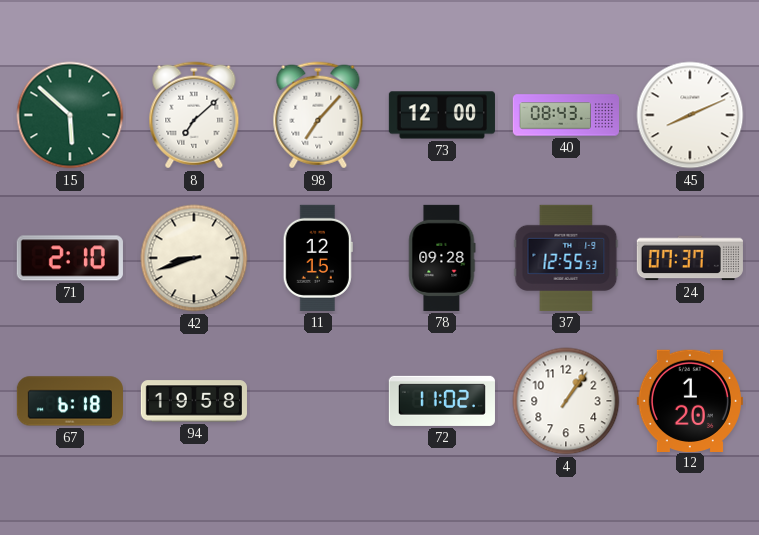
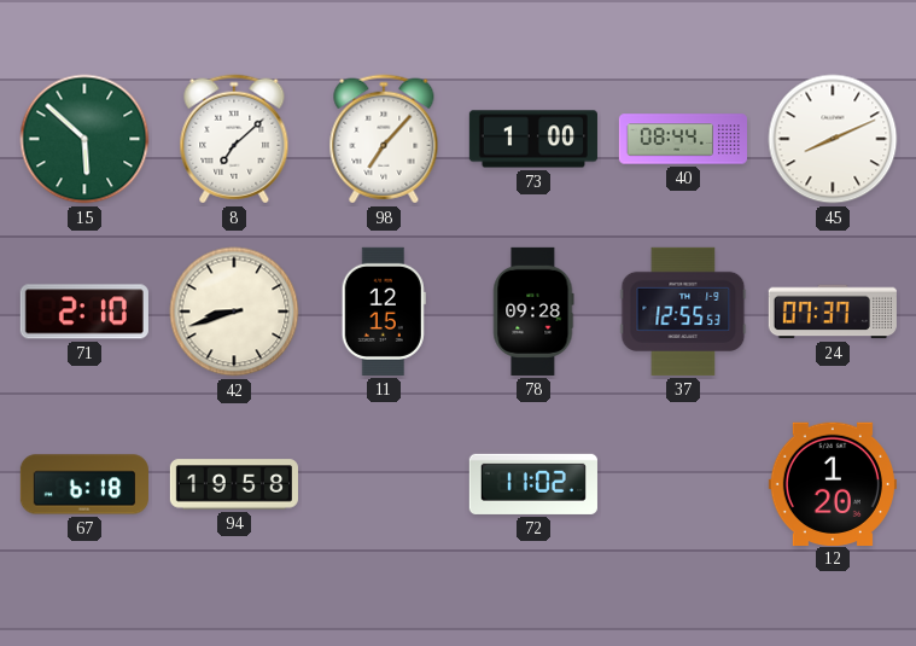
73: 12:00 -> 1:00 (533, 139)
40: 08:43 -> 08:44 (682, 139)
4: 1:06 -> none (566, 401)
